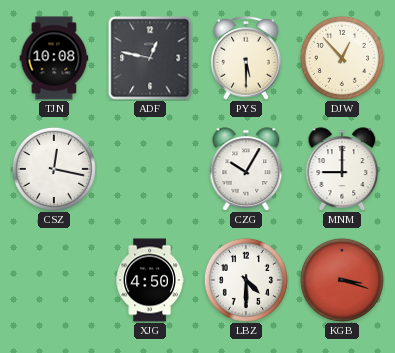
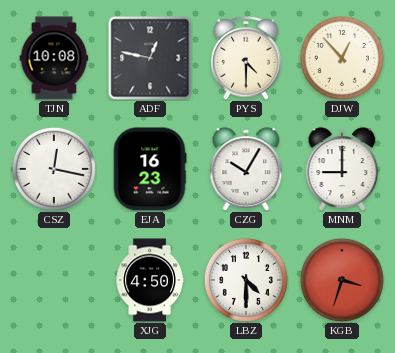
PYS: 5:30 -> 4:30 (246, 59)
EJA: none -> 16:23 (150, 169)
KGB: 3:18 -> 3:33 (342, 280)
